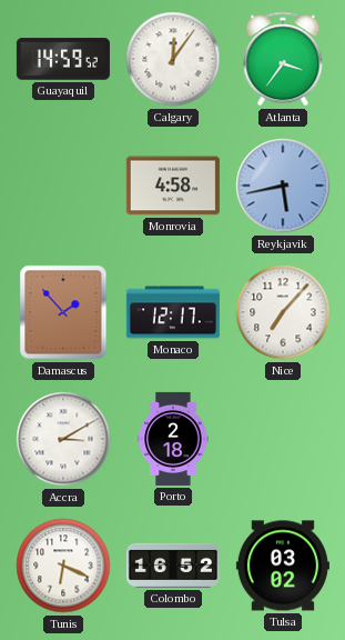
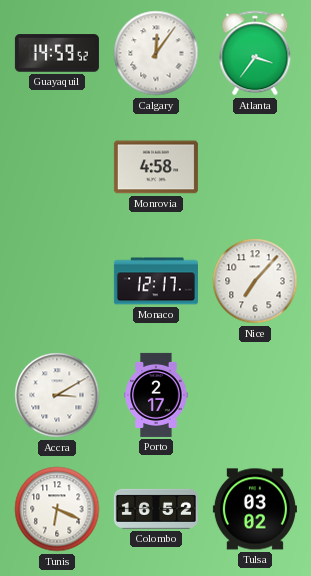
Reykjavik: 5:43 -> none (283, 186)
Damascus: 1:53 -> none (63, 312)
Porto: 2:18 -> 2:17 (156, 395)
